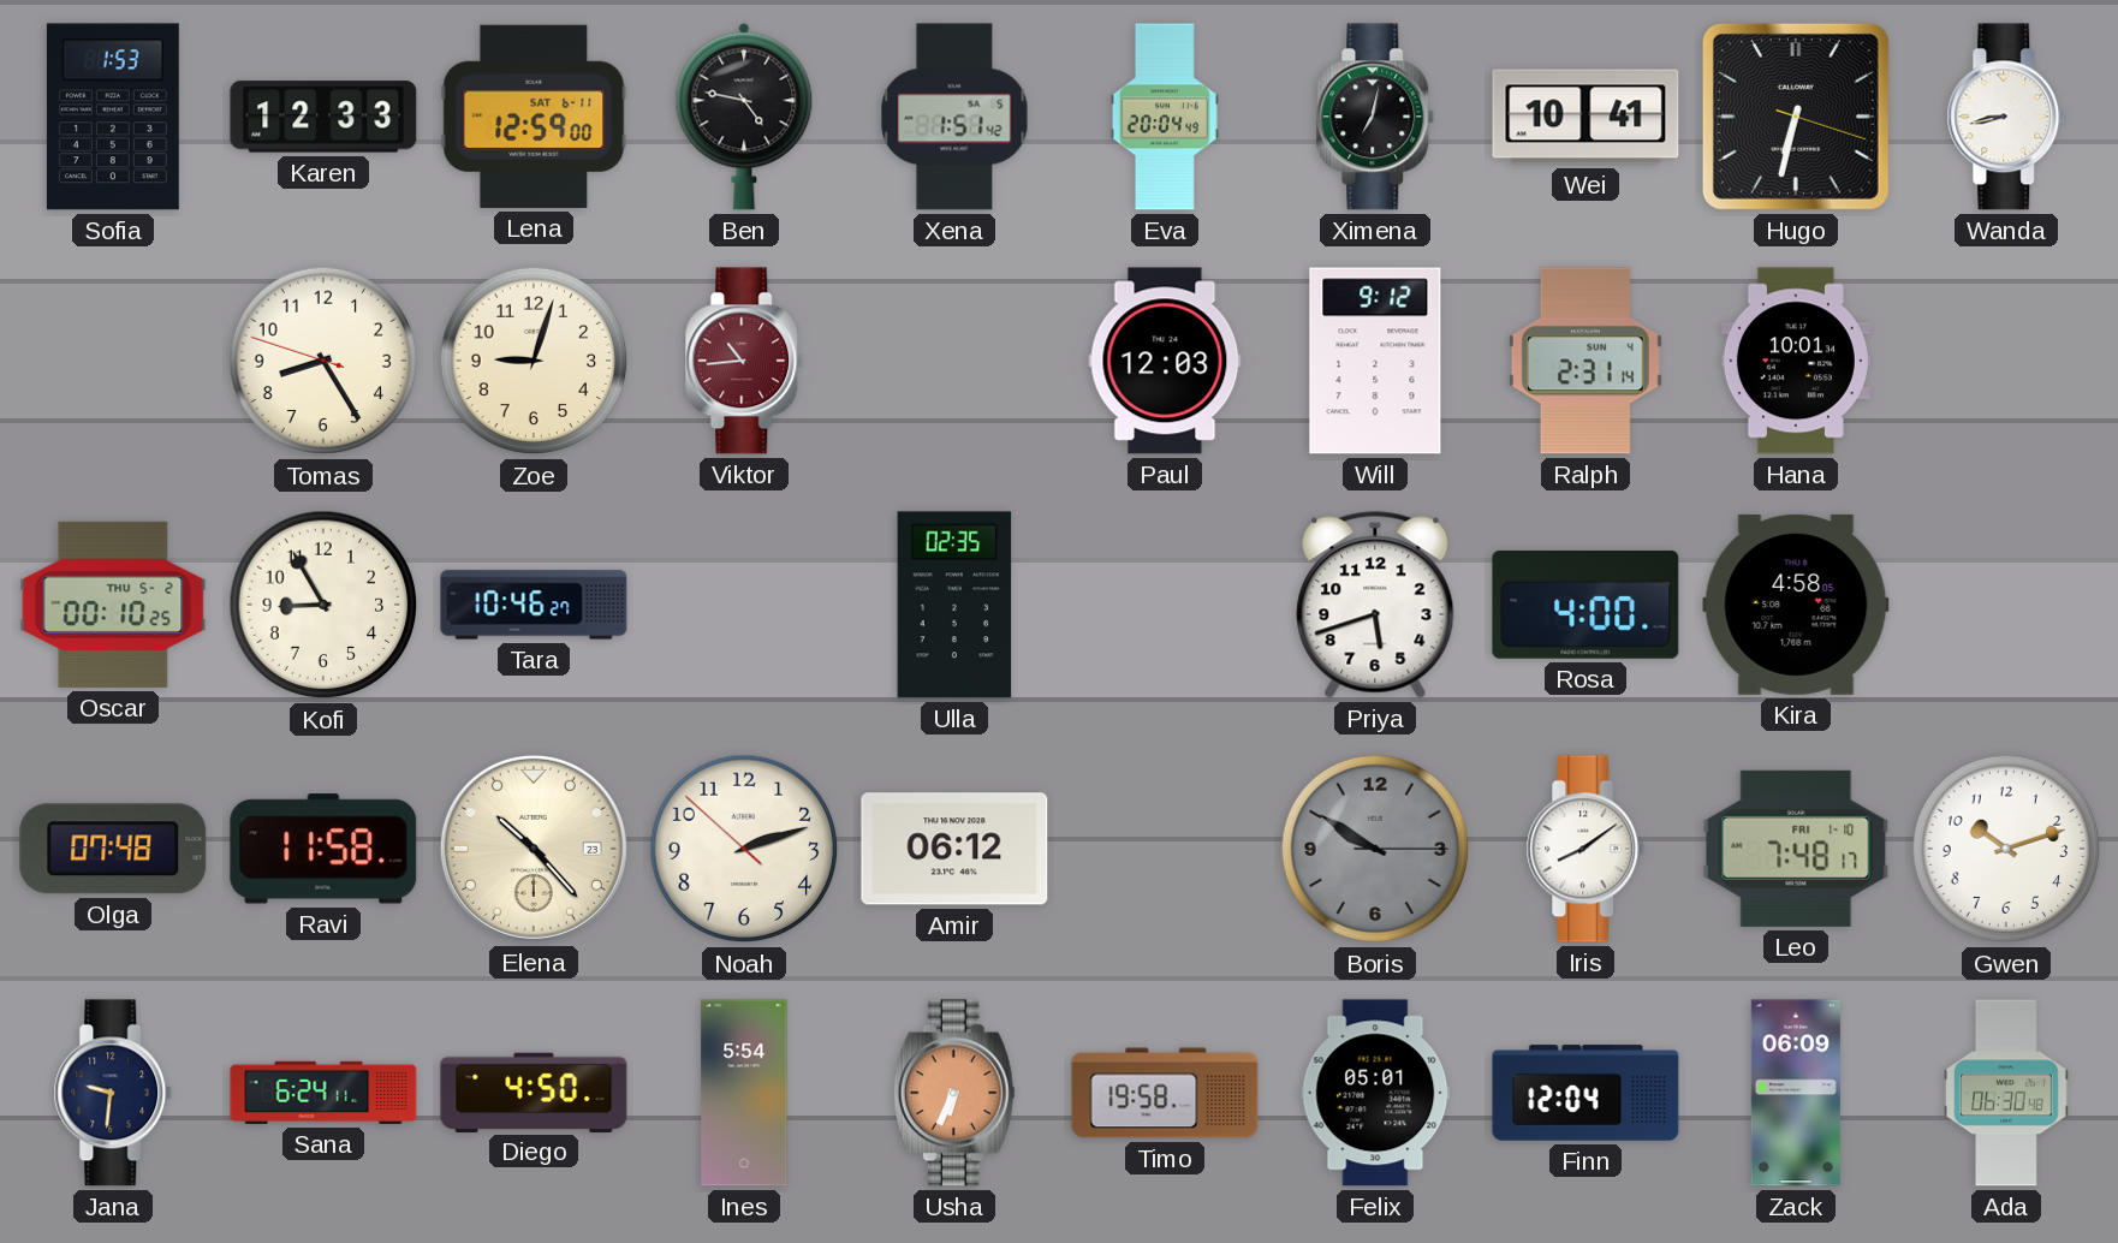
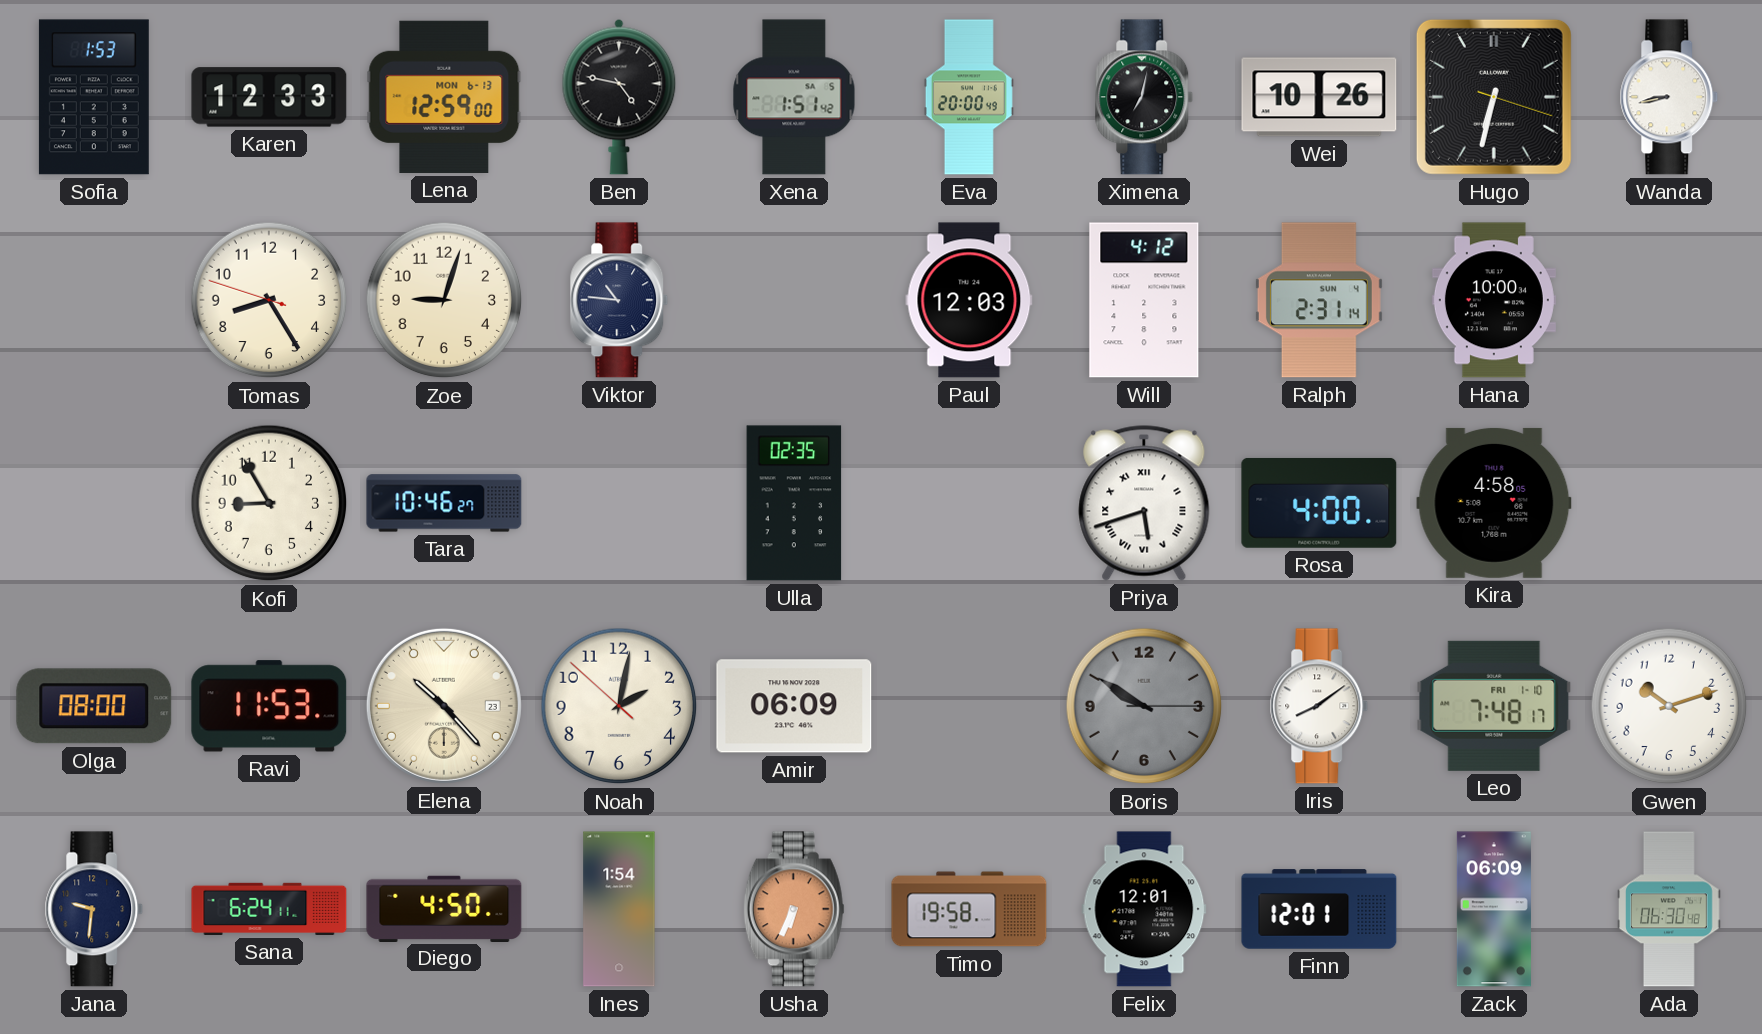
Lena date: SAT 6-11 -> MON 6-13 (444, 97)
Eva: 20:04 -> 20:00 (969, 97)
Wei: 10:41 -> 10:26 (1319, 97)
Viktor: 10:44 -> 10:46 (619, 300)
Viktor dial: burgundy -> navy (619, 300)
Will: 9:12 -> 4:12 (1144, 300)
Hana: 10:01 -> 10:00 (1494, 300)
Oscar: 00:10 -> none (113, 605)
Priya numerals: Arabic -> Roman (1144, 503)
Olga: 07:48 -> 08:00 (94, 706)
Ravi: 11:58 -> 11:53 (269, 706)
Noah: 2:11 -> 2:01 (619, 706)
Amir: 06:12 -> 06:09 (794, 706)
Ines: 5:54 -> 1:54 (619, 909)
Felix: 05:01 -> 12:01 (1144, 909)
Finn: 12:04 -> 12:01 (1319, 909)
